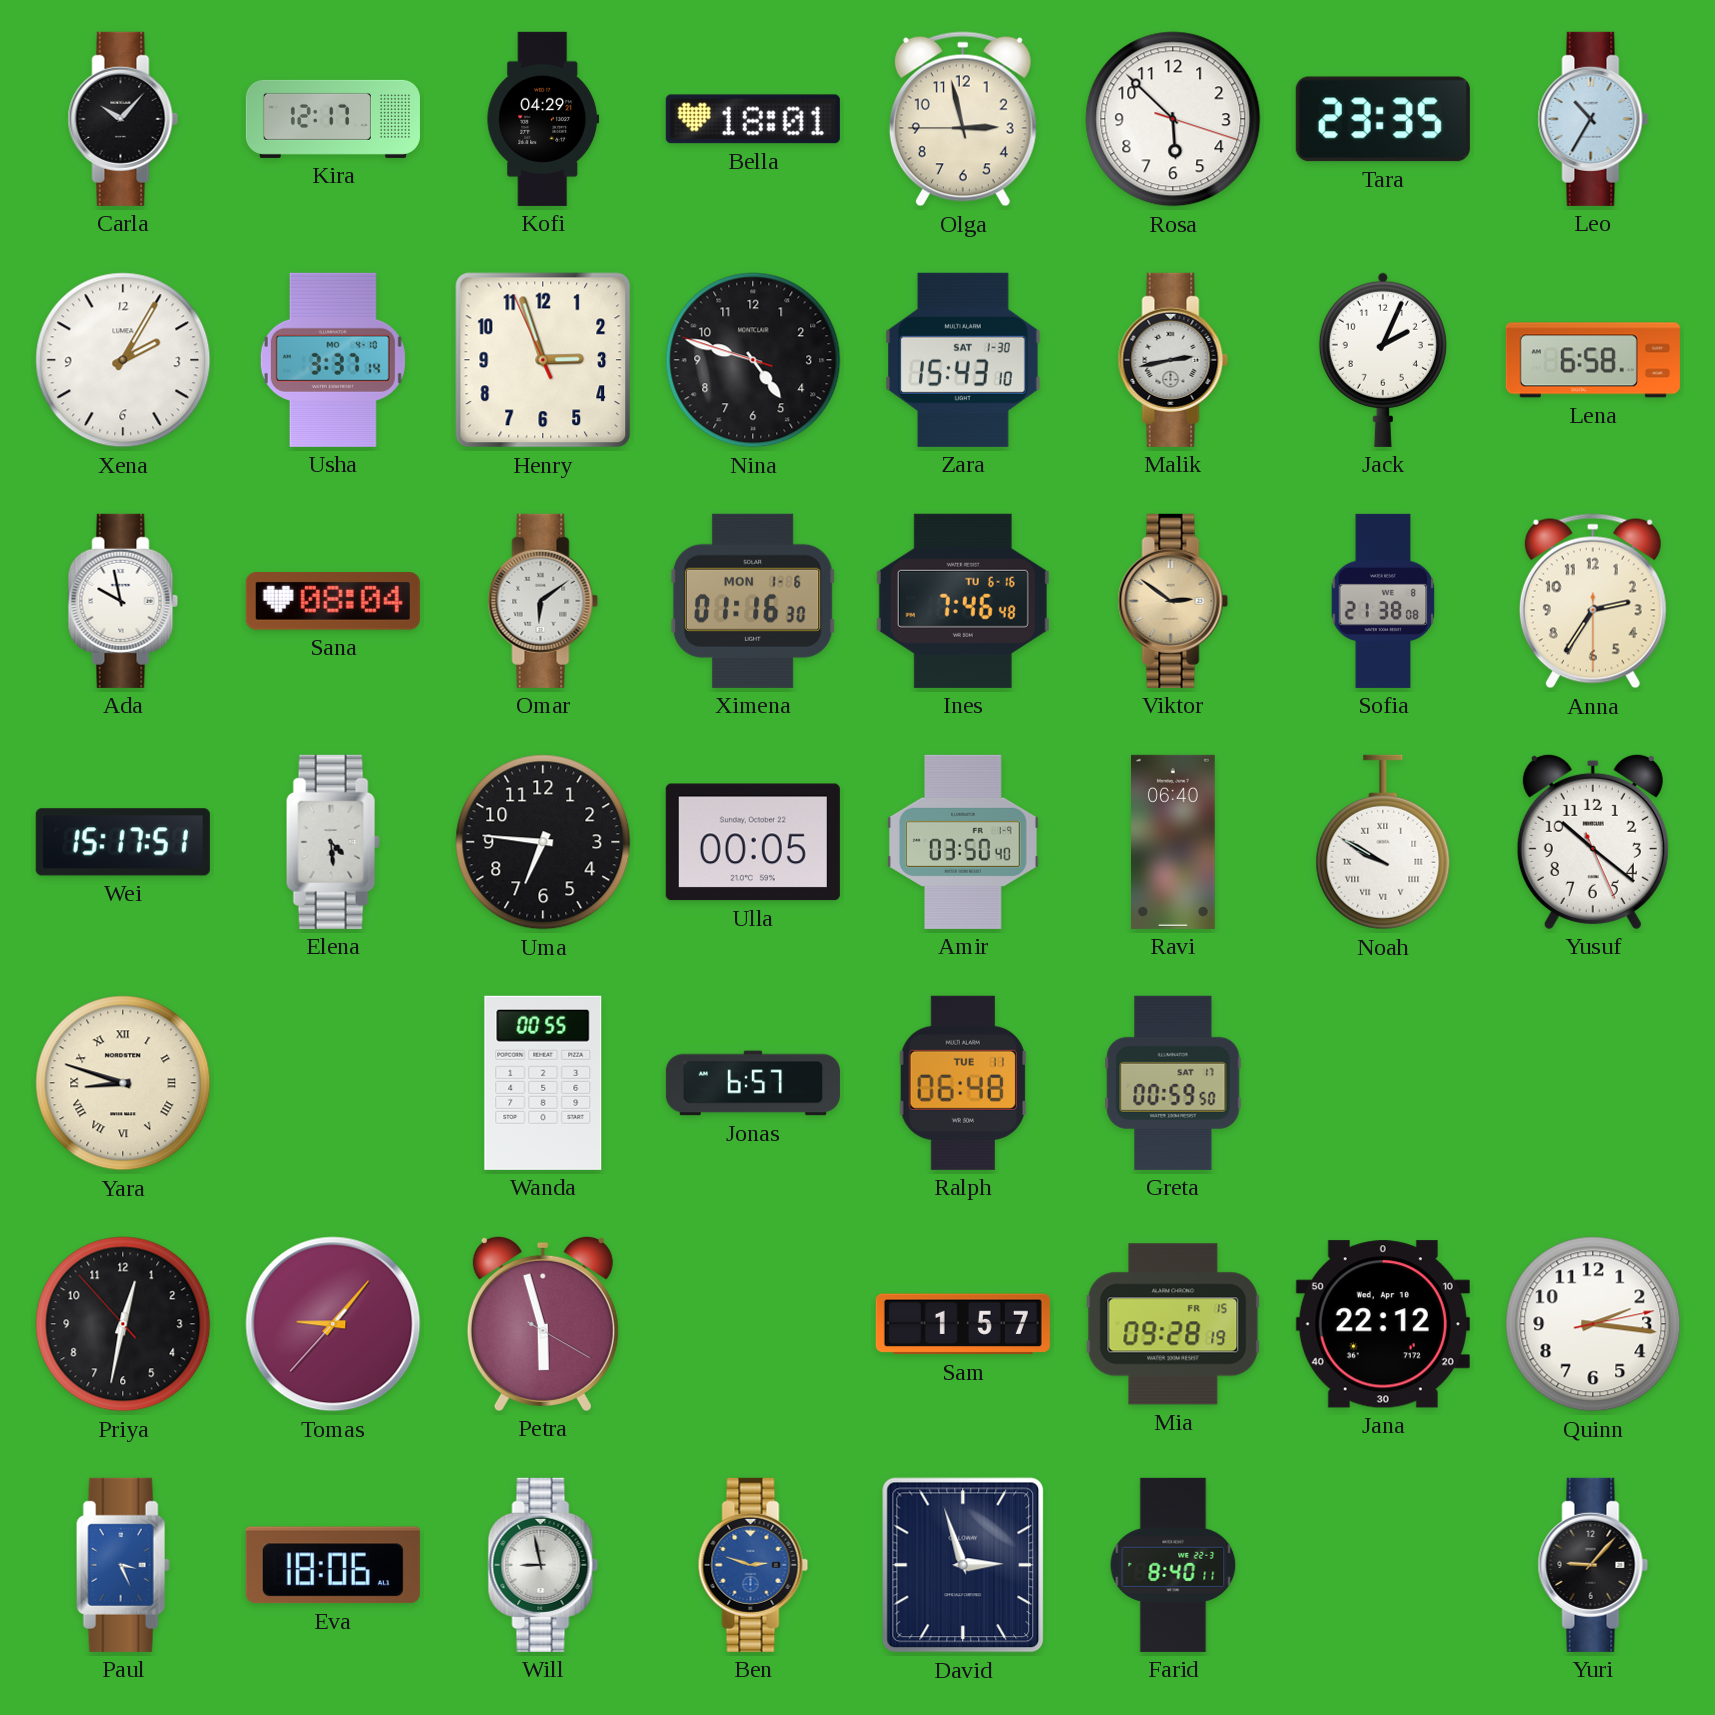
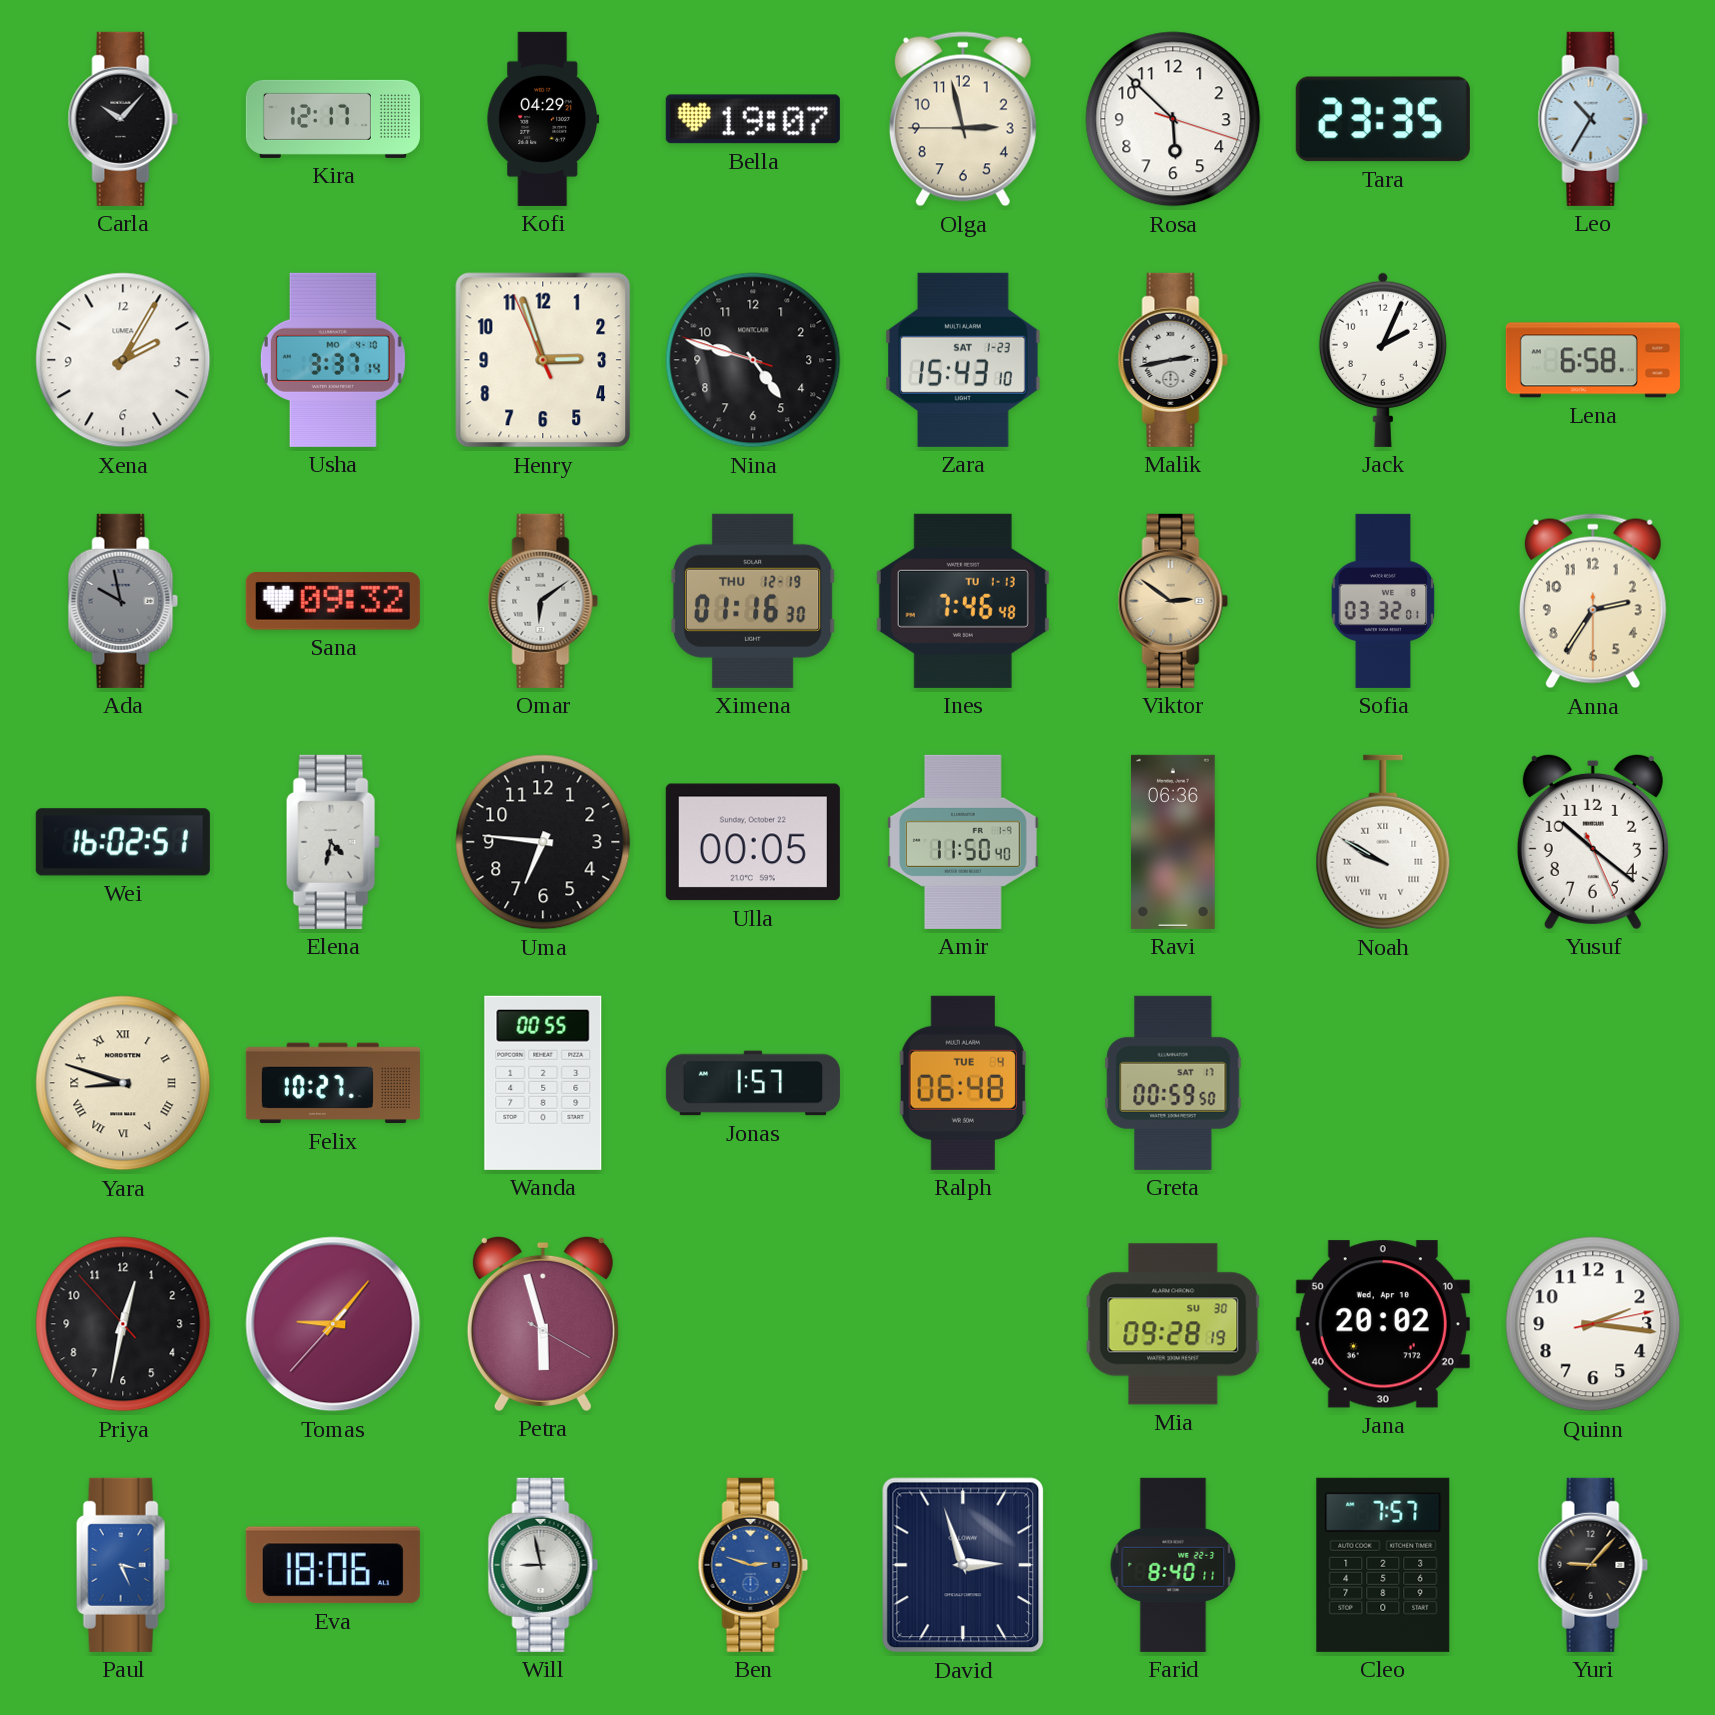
Bella: 18:01 -> 19:07 (753, 119)
Zara date: SAT 1-30 -> SAT 1-23 (963, 360)
Ada dial: white -> grey (123, 601)
Sana: 08:04 -> 09:32 (333, 601)
Ximena date: MON 1-6 -> THU 12-19 (753, 601)
Ines date: TU 6-16 -> TU 1-13 (963, 601)
Sofia: 21:38 -> 03:32 (1383, 601)
Wei: 15:17 -> 16:02 (123, 842)
Elena: 4:29 -> 4:32 (333, 842)
Amir: 03:50 -> 11:50 (964, 842)
Ravi: 06:40 -> 06:36 (1174, 842)
Felix: none -> 10:27 (333, 1083)
Jonas: 6:57 -> 1:57 (753, 1083)
Ralph date: TUE 11 -> TUE 4 (962, 1083)
Sam: 1:57 -> none (963, 1324)
Mia date: FR 15 -> SU 30 (1173, 1324)
Jana: 22:12 -> 20:02 (1383, 1324)
Cleo: none -> 7:57 (1383, 1565)
